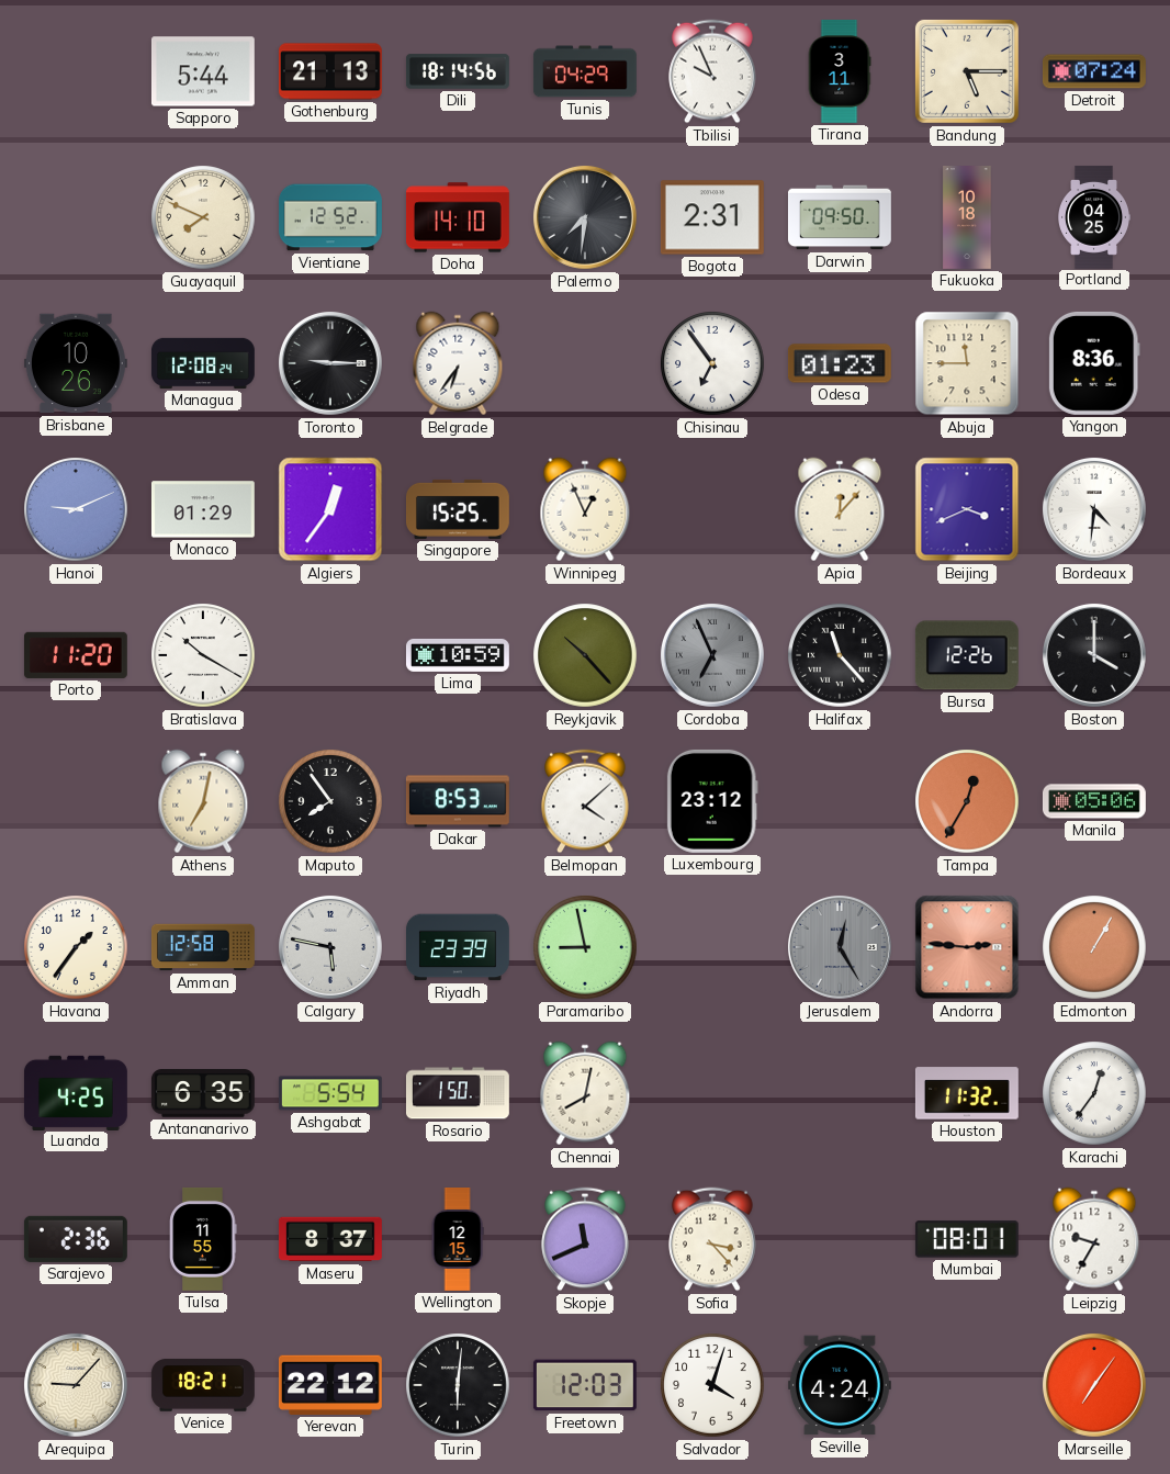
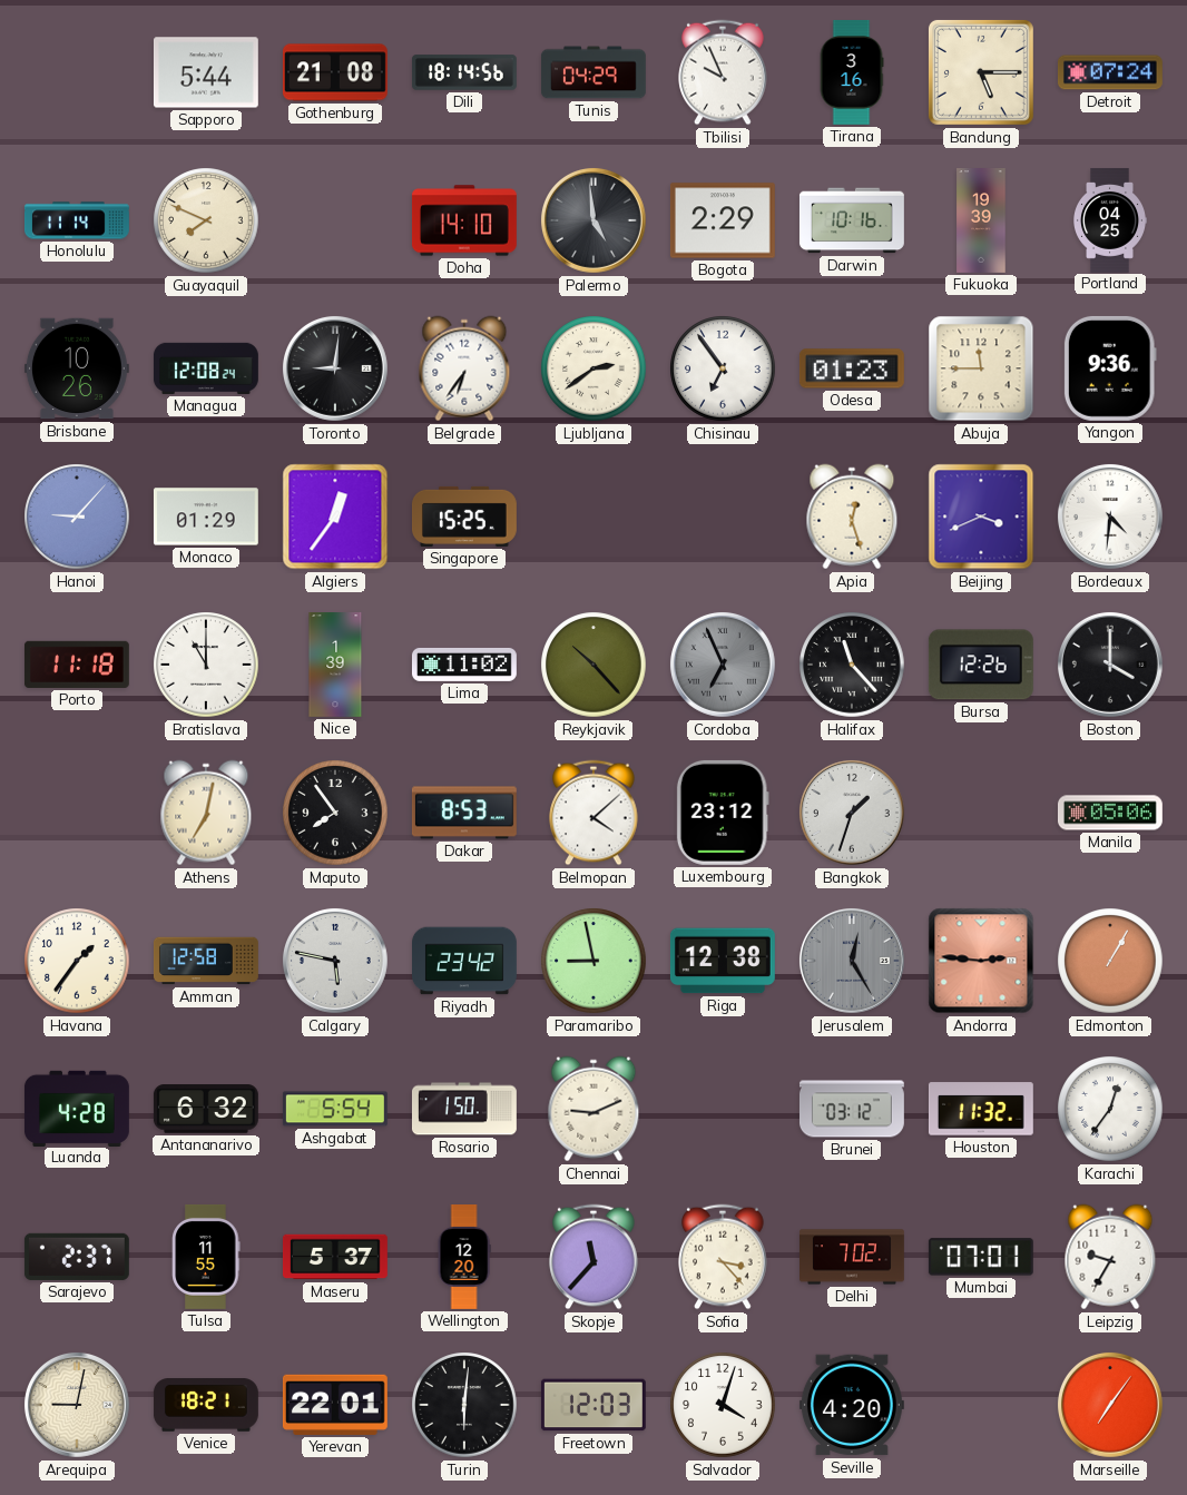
Gothenburg: 21:13 -> 21:08 (335, 72)
Tirana: 3:11 -> 3:16 (852, 72)
Honolulu: none -> 11:14 (77, 220)
Vientiane: 12:52 -> none (331, 217)
Palermo: 7:31 -> 4:59 (595, 222)
Bogota: 2:31 -> 2:29 (723, 220)
Darwin: 09:50 -> 10:16 (852, 220)
Fukuoka: 10:18 -> 19:39 (981, 222)
Toronto: 9:15 -> 9:01 (336, 370)
Ljubljana: none -> 2:39 (593, 368)
Yangon: 8:36 -> 9:36 (1110, 368)
Hanoi: 9:11 -> 9:07 (77, 517)
Winnipeg: 12:56 -> none (585, 509)
Apia: 12:07 -> 12:27 (852, 517)
Porto: 11:20 -> 11:18 (77, 665)
Bratislava: 10:20 -> 11:00 (206, 665)
Nice: none -> 1:39 (335, 666)
Lima: 10:59 -> 11:02 (464, 665)
Bangkok: none -> 1:33 (853, 814)
Tampa: 12:35 -> none (967, 801)
Riyadh: 23:39 -> 23:42 (465, 961)
Riga: none -> 12:38 (723, 961)
Luanda: 4:25 -> 4:28 (77, 1108)
Antananarivo: 6:35 -> 6:32 (206, 1109)
Chennai: 8:02 -> 9:11 (593, 1109)
Brunei: none -> 03:12 (852, 1109)
Sarajevo: 2:36 -> 2:37 (77, 1257)
Maseru: 8:37 -> 5:37 (335, 1257)
Wellington: 12:15 -> 12:20 (464, 1258)
Skopje: 11:41 -> 11:37 (593, 1257)
Delhi: none -> 7:02 (853, 1257)
Mumbai: 08:01 -> 07:01 (981, 1257)
Arequipa: 9:07 -> 9:02 (78, 1406)
Yerevan: 22:12 -> 22:01 (335, 1405)
Seville: 4:24 -> 4:20 (852, 1405)
